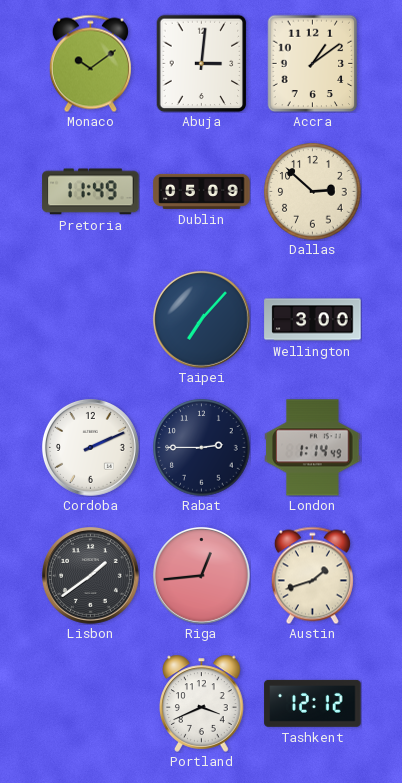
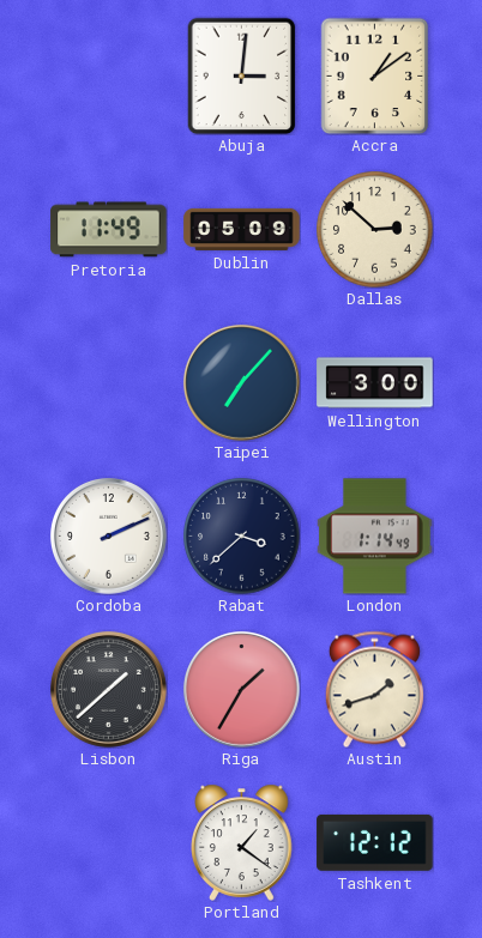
Monaco: 10:09 -> none (90, 63)
Rabat: 2:45 -> 3:38 (242, 537)
Lisbon: 1:39 -> 1:38 (109, 690)
Riga: 12:44 -> 1:35 (242, 690)
Portland: 3:41 -> 1:21 (242, 842)
